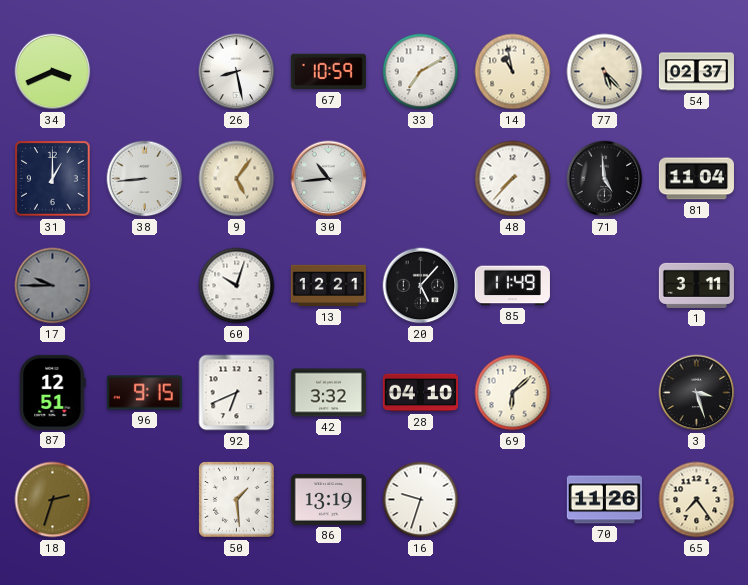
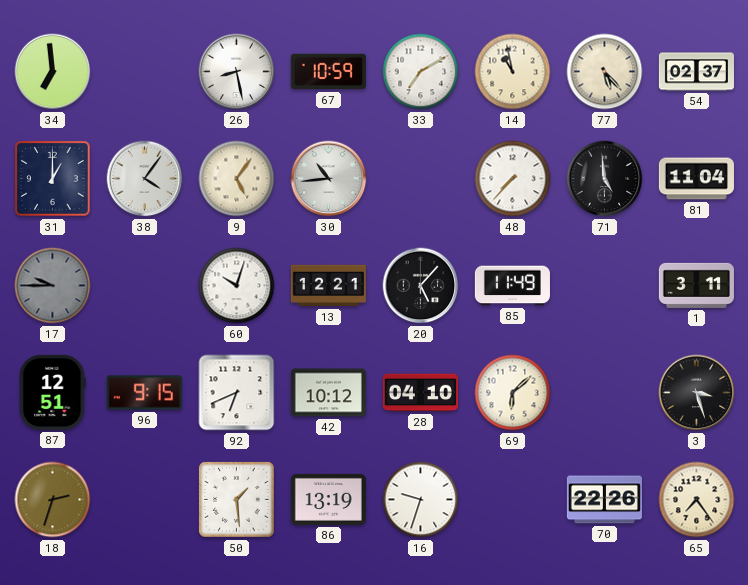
34: 3:41 -> 6:59 (53, 72)
38: 8:44 -> 4:06 (145, 179)
42: 3:32 -> 10:12 (328, 393)
70: 11:26 -> 22:26 (604, 500)
